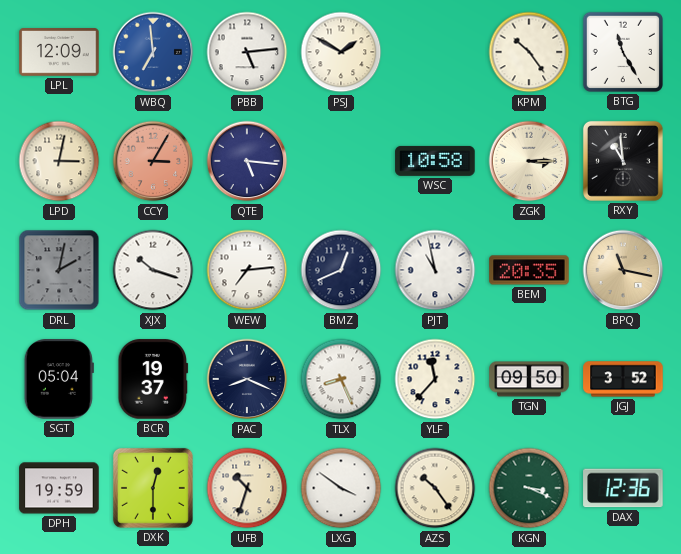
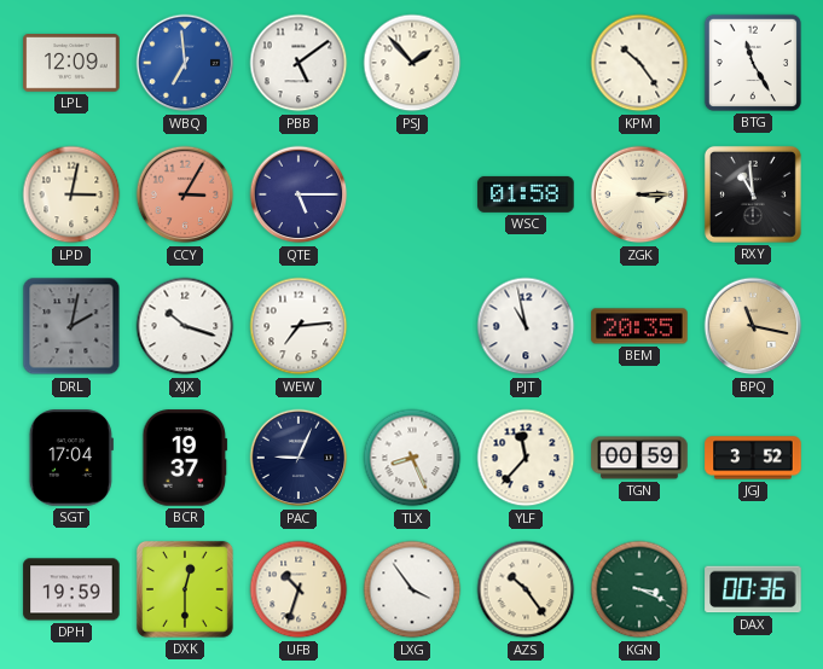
PBB: 5:14 -> 5:09 (299, 63)
PSJ: 1:50 -> 1:53 (412, 63)
QTE: 5:16 -> 5:15 (299, 194)
WSC: 10:58 -> 01:58 (526, 194)
BMZ: 12:41 -> none (341, 270)
SGT: 05:04 -> 17:04 (71, 458)
PAC: 8:19 -> 9:04 (299, 458)
TGN: 09:50 -> 00:59 (639, 458)
LXG: 3:51 -> 3:54 (412, 589)
DAX: 12:36 -> 00:36 (753, 589)
